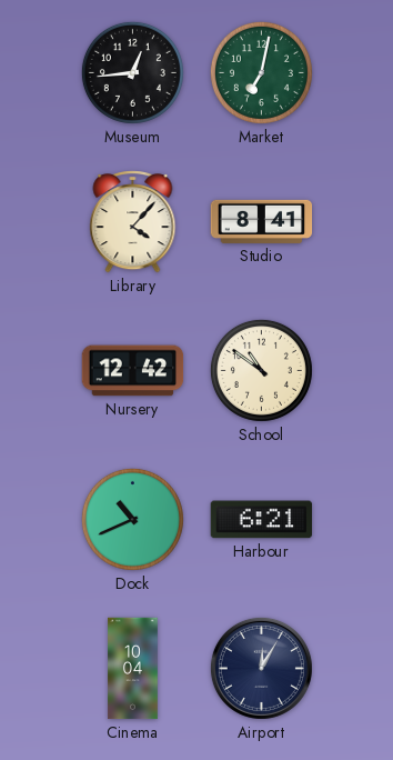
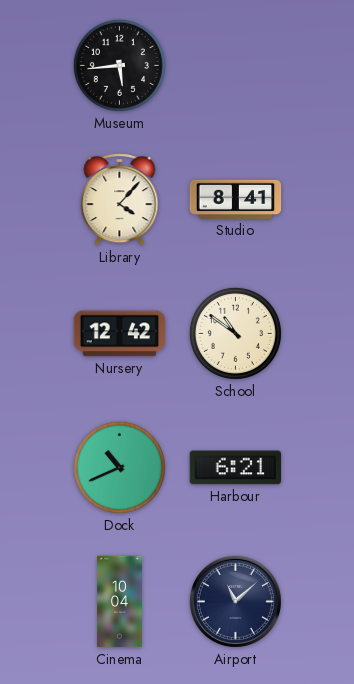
Museum: 12:44 -> 5:44 (119, 65)
Market: 7:02 -> none (261, 72)
Airport: 12:05 -> 11:08 (235, 601)
